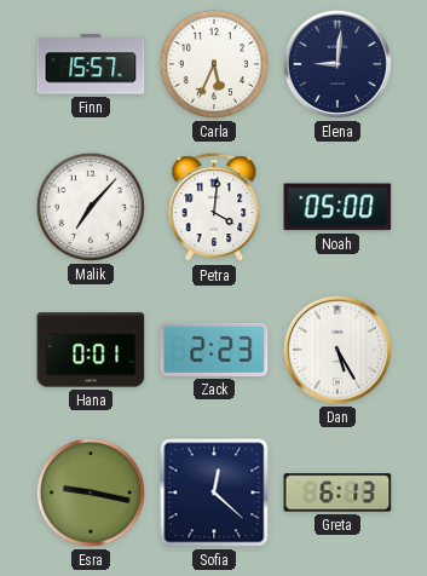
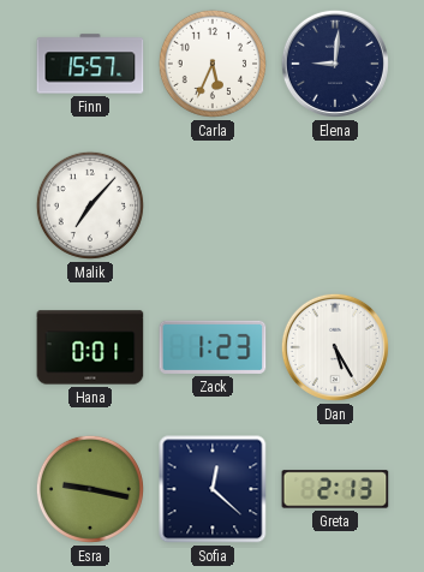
Petra: 4:01 -> none (214, 208)
Noah: 05:00 -> none (337, 207)
Zack: 2:23 -> 1:23 (213, 347)
Greta: 6:13 -> 2:13 (335, 489)
